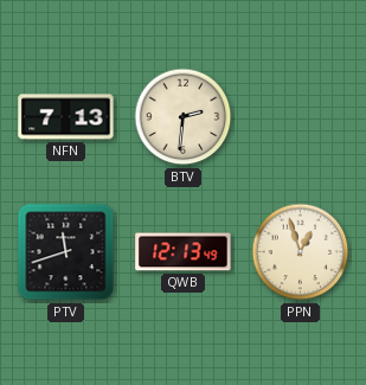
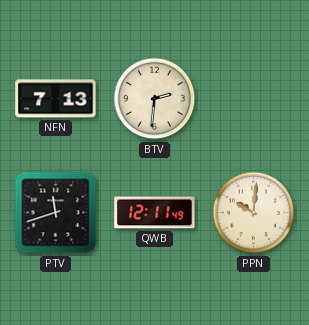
QWB: 12:13 -> 12:11 (155, 213)
PPN: 12:57 -> 10:01 (254, 213)
